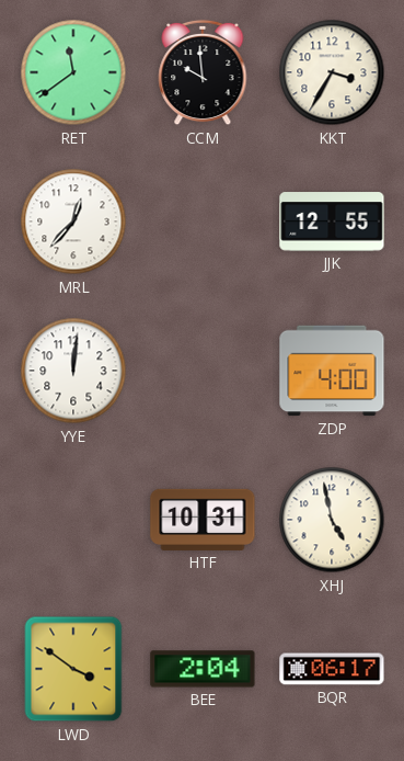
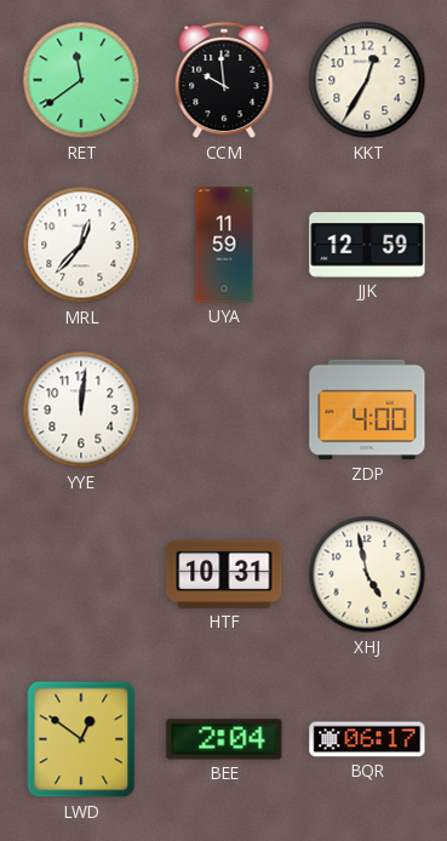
KKT: 3:35 -> 12:35 (367, 80)
UYA: none -> 11:59 (224, 245)
JJK: 12:55 -> 12:59 (367, 245)
LWD: 3:51 -> 12:51 (81, 739)
